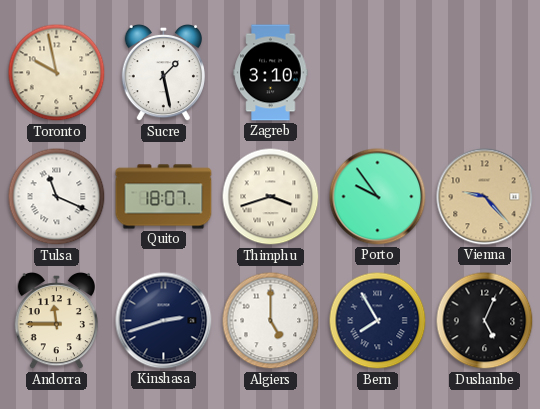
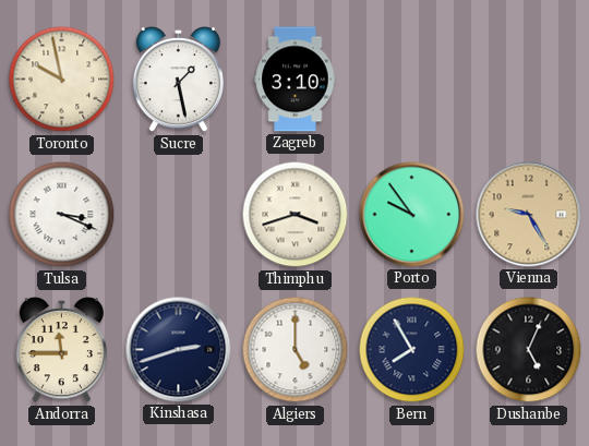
Tulsa: 11:19 -> 3:19 (62, 215)
Quito: 18:07 -> none (164, 197)
Vienna: 9:23 -> 9:25 (529, 215)
